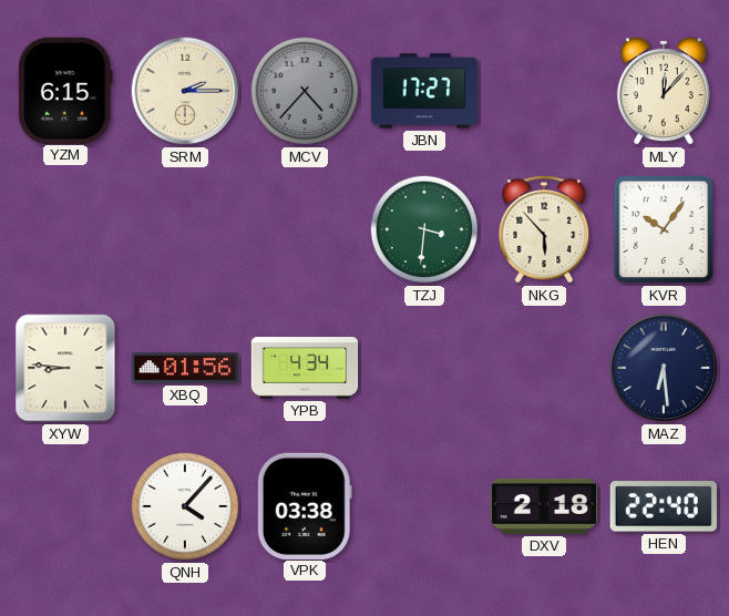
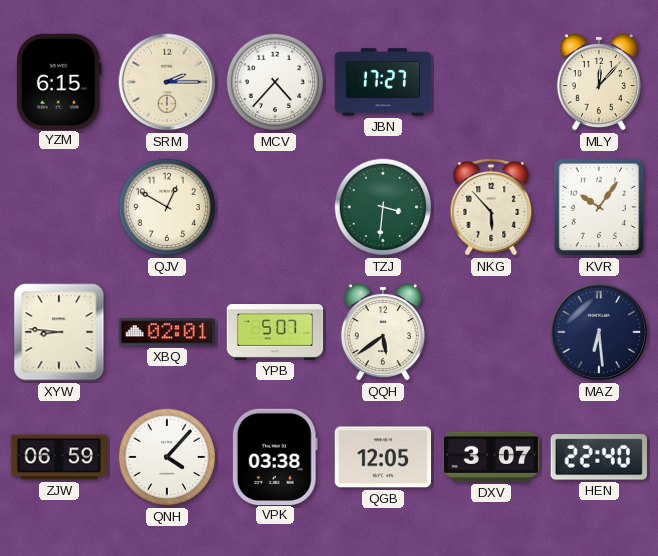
MCV dial: grey -> white (275, 82)
QJV: none -> 12:50 (167, 207)
XBQ: 01:56 -> 02:01 (167, 332)
YPB: 4:34 -> 5:07 (275, 332)
QQH: none -> 5:39 (383, 332)
ZJW: none -> 06:59 (58, 457)
QGB: none -> 12:05 (383, 457)
DXV: 2:18 -> 3:07 (491, 457)
